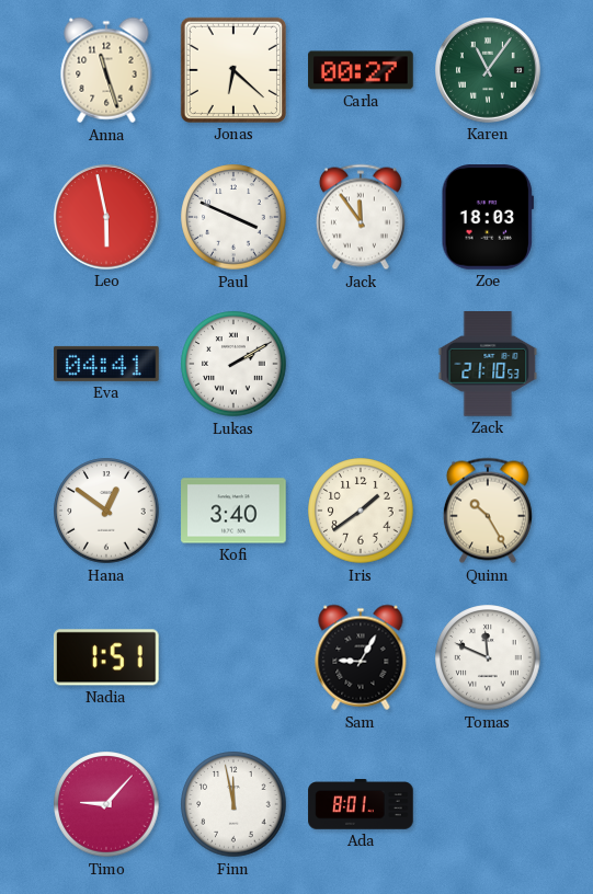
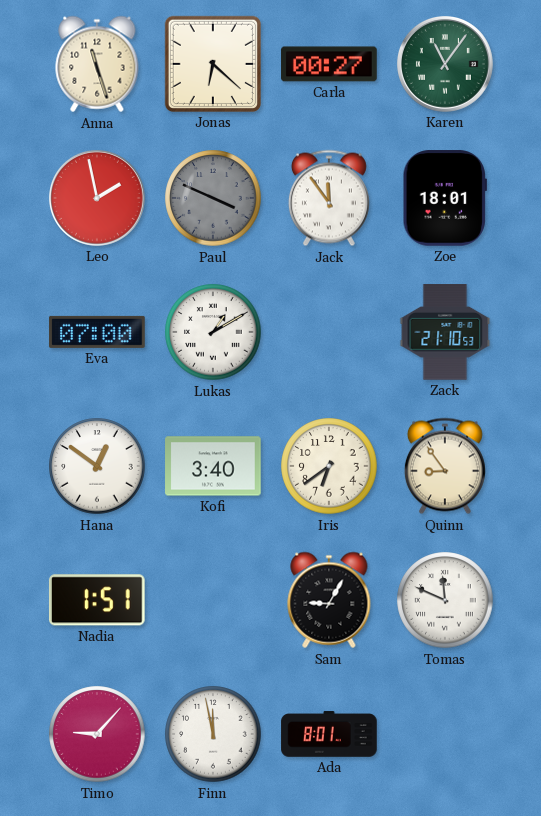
Leo: 5:58 -> 1:58 (98, 199)
Paul dial: white -> grey (213, 198)
Zoe: 18:03 -> 18:01 (445, 198)
Eva: 04:41 -> 07:00 (97, 332)
Lukas: 2:10 -> 1:10 (213, 332)
Iris: 1:39 -> 6:39 (329, 466)
Quinn: 10:25 -> 8:54 (445, 466)
